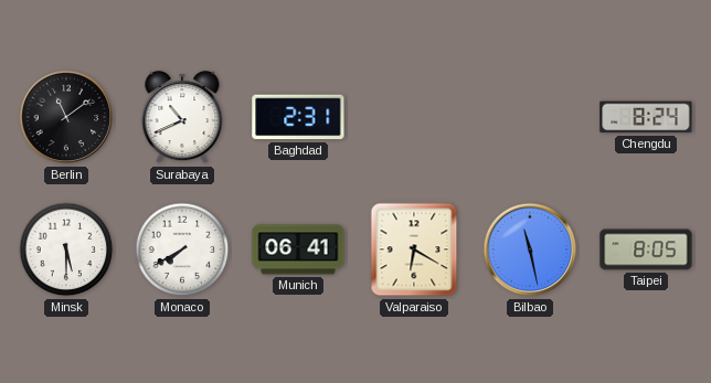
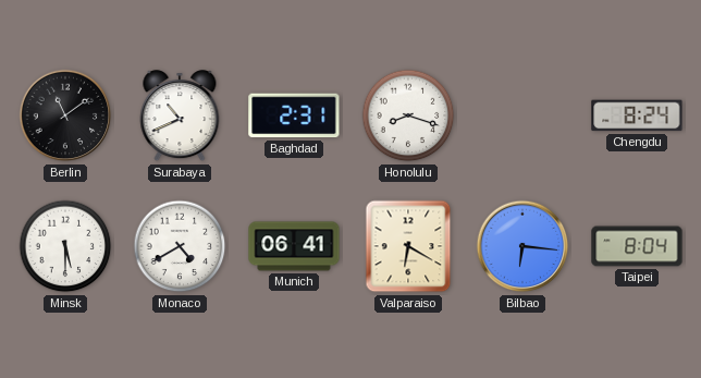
Honolulu: none -> 8:18 (408, 115)
Monaco: 7:40 -> 4:40 (180, 246)
Bilbao: 11:28 -> 6:16 (522, 246)
Taipei: 8:05 -> 8:04 (637, 246)
